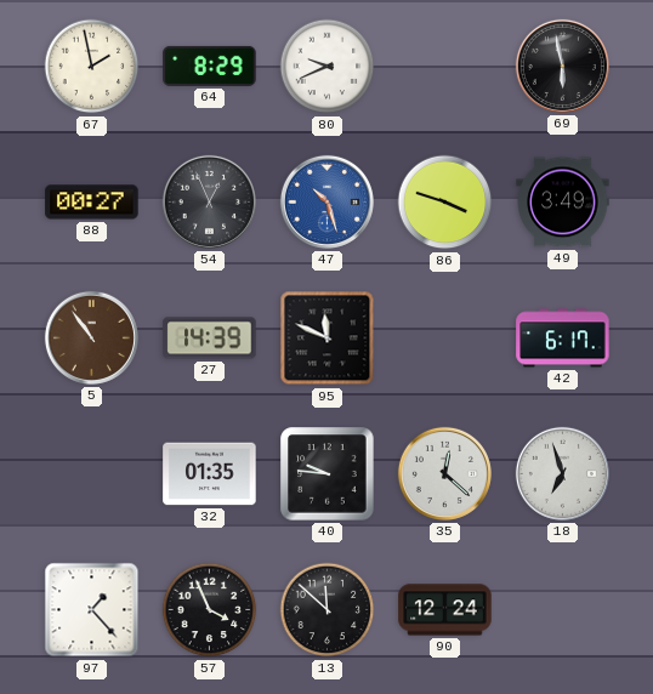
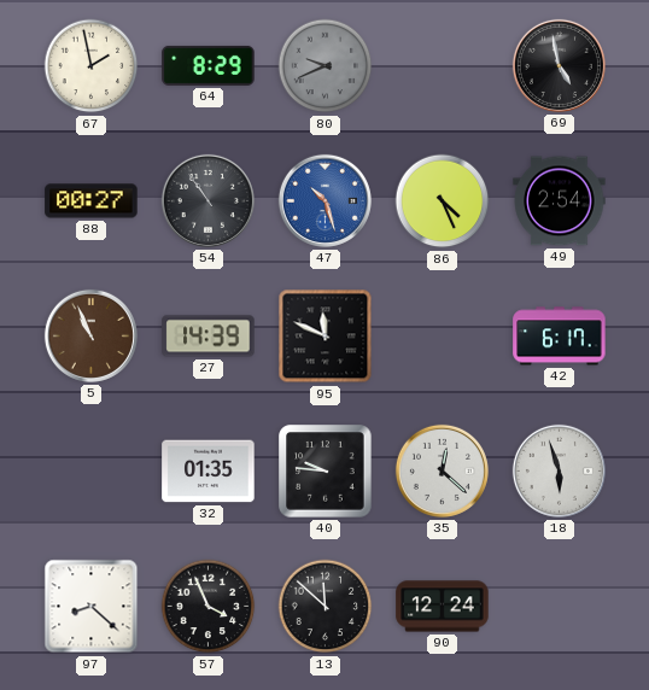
80 dial: white -> grey (326, 66)
69: 5:58 -> 4:58 (559, 65)
54: 12:56 -> 10:54 (207, 200)
86: 3:48 -> 4:26 (443, 201)
49: 3:49 -> 2:54 (560, 201)
5: 10:54 -> 10:56 (90, 335)
18: 6:57 -> 5:57 (559, 470)
97: 1:23 -> 8:22 (92, 607)
